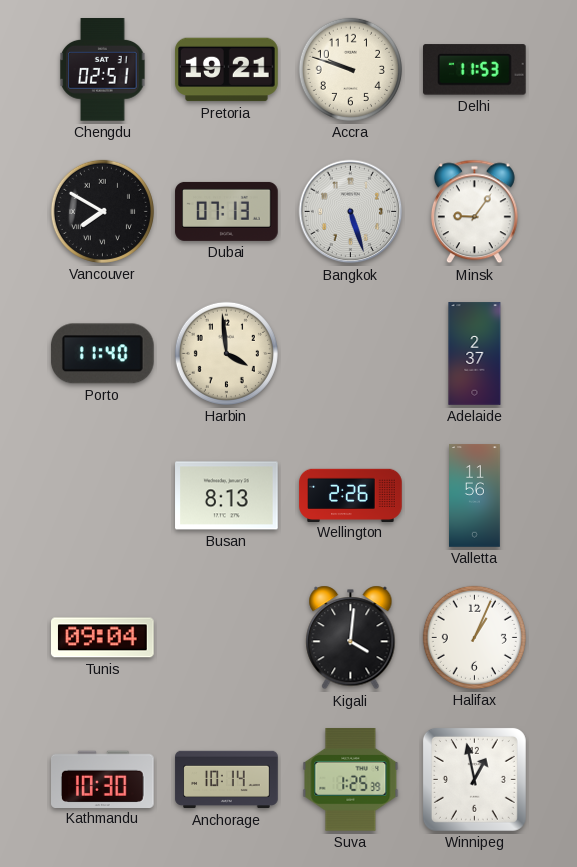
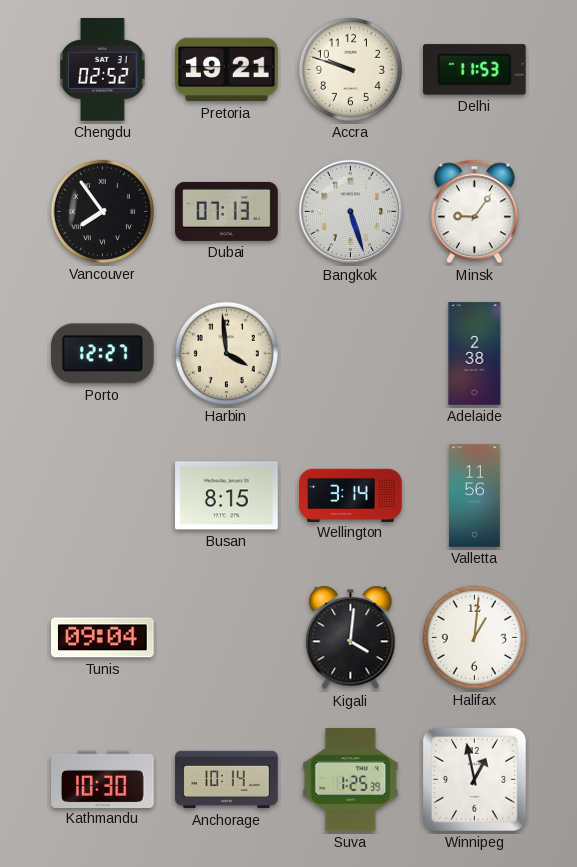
Chengdu: 02:51 -> 02:52 (103, 70)
Vancouver: 7:50 -> 7:54 (102, 211)
Porto: 11:40 -> 12:27 (102, 354)
Adelaide: 2:37 -> 2:38 (475, 354)
Busan: 8:13 -> 8:15 (227, 496)
Wellington: 2:26 -> 3:14 (351, 495)
Halifax: 1:04 -> 1:01 (474, 637)
